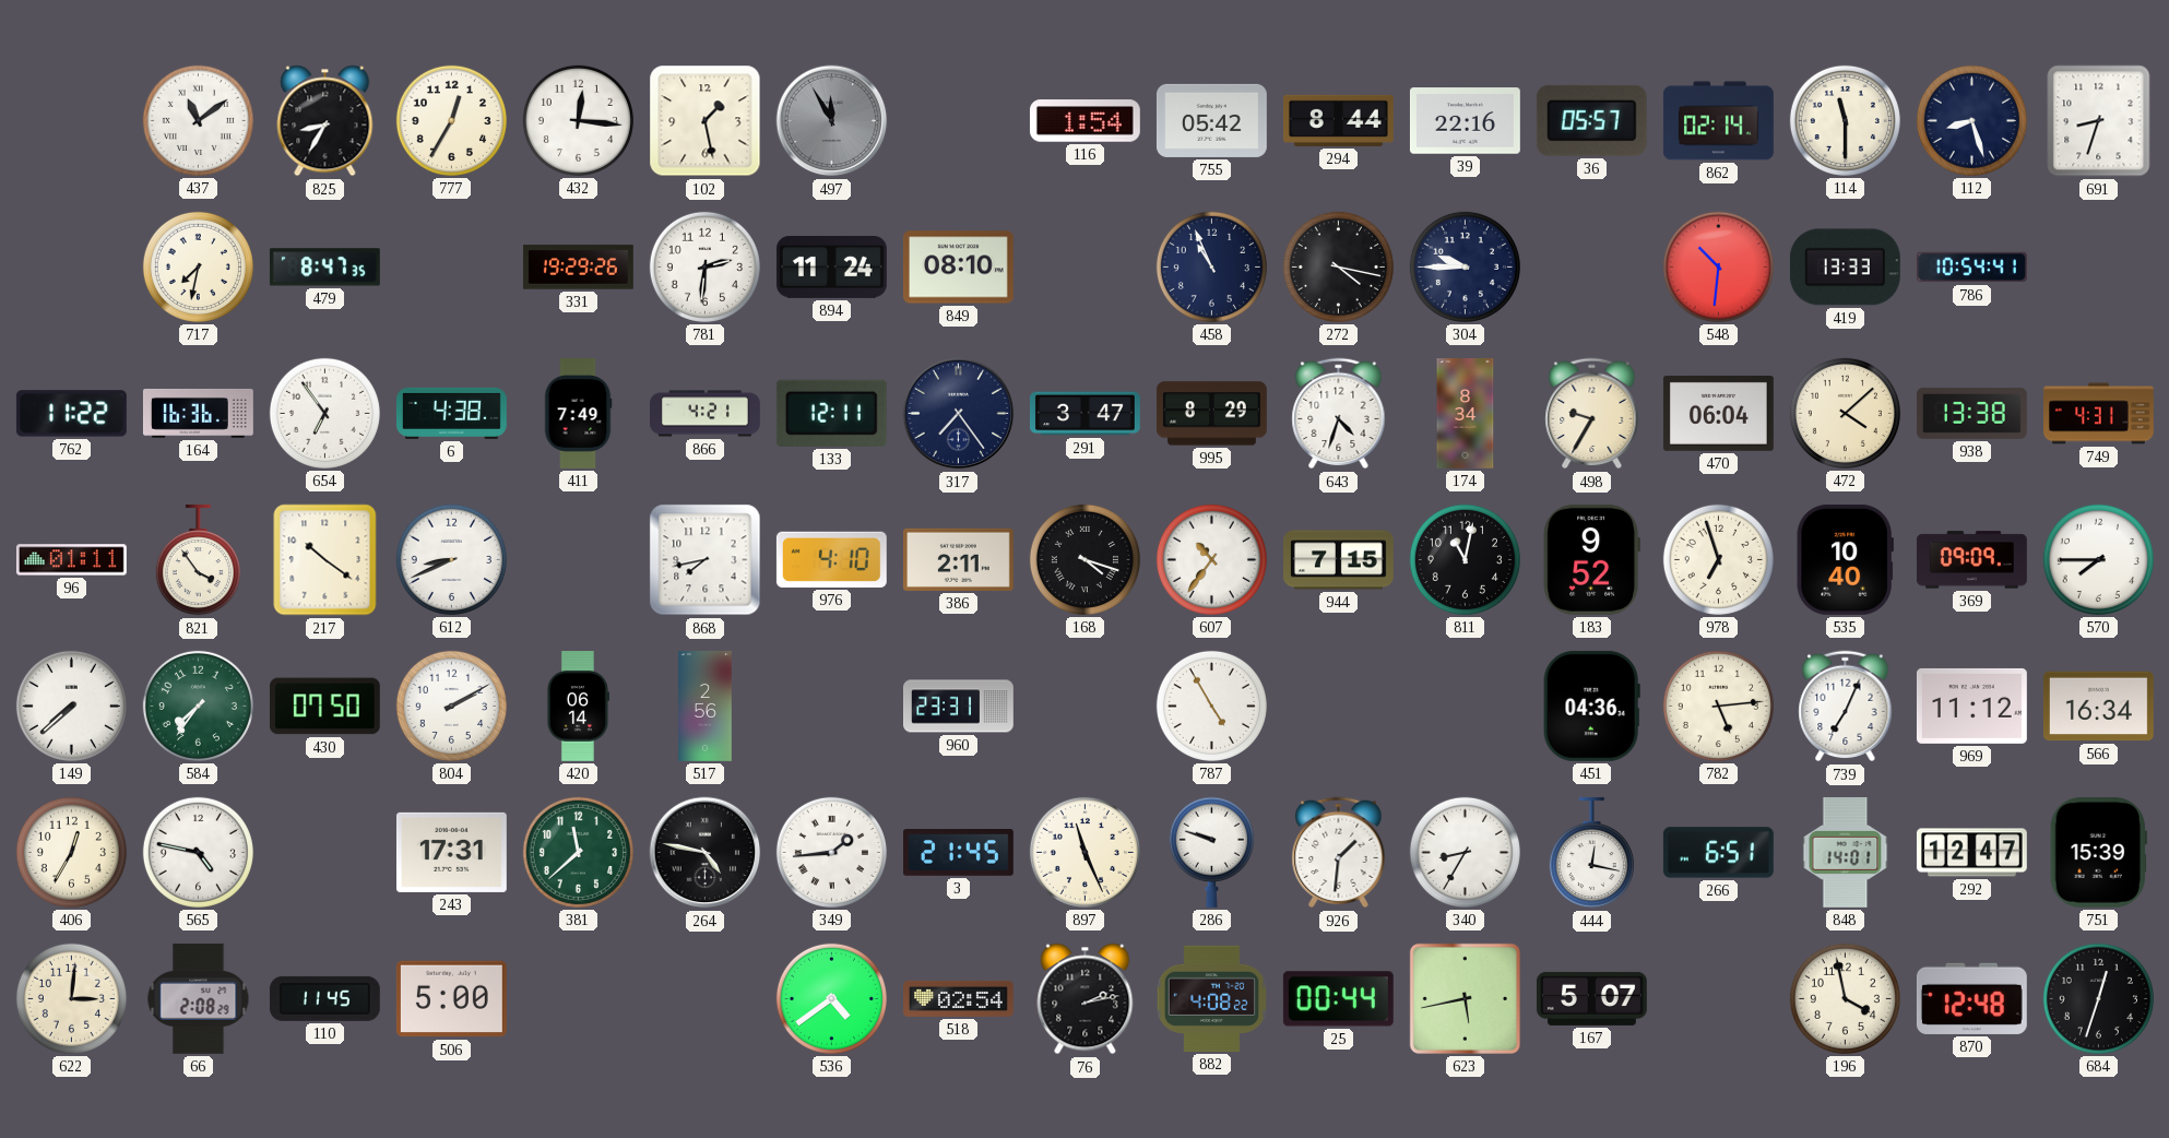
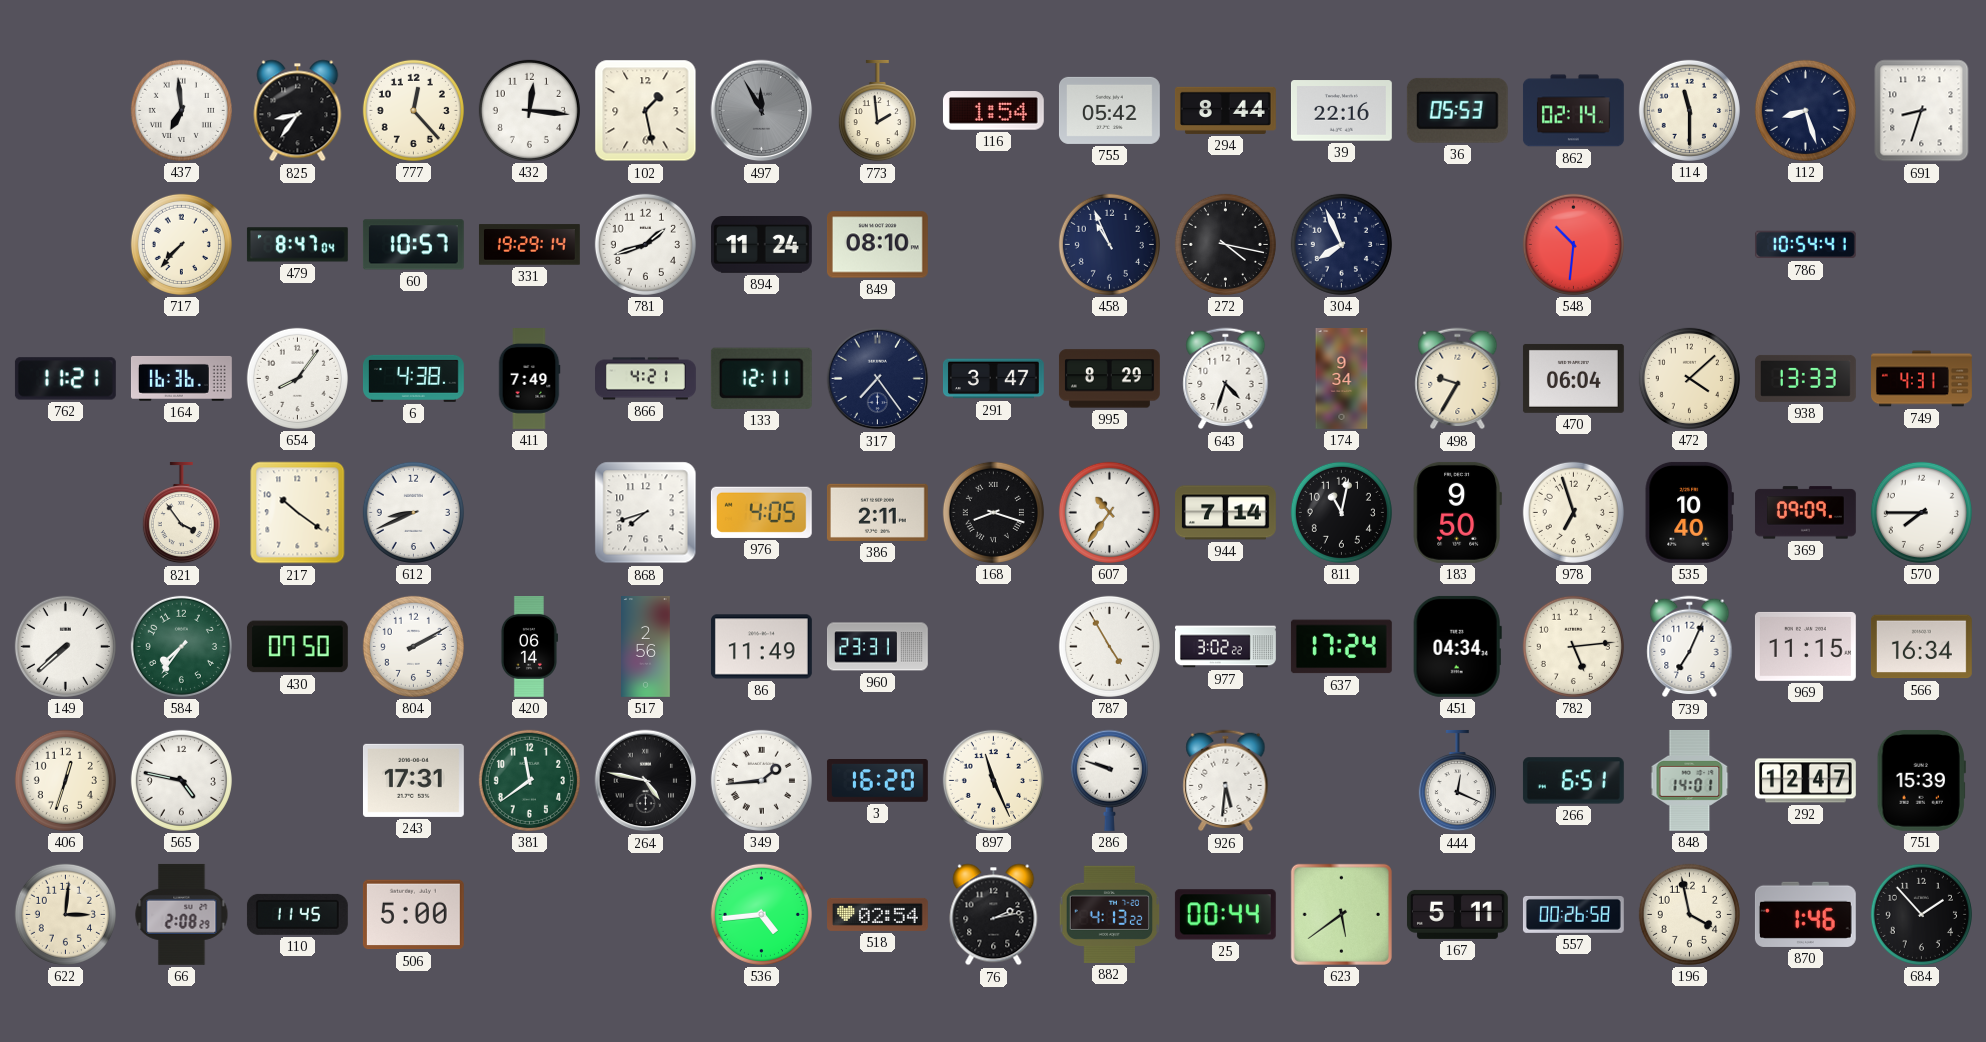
437: 11:09 -> 6:59 (181, 110)
825: 8:35 -> 8:36 (298, 111)
777: 12:35 -> 12:23 (413, 110)
773: none -> 1:59 (877, 111)
36: 05:57 -> 05:53 (1457, 110)
717: 7:32 -> 7:37 (181, 244)
479: 8:47:35 -> 8:47:04 (297, 245)
60: none -> 10:57 (413, 245)
331: 19:29:26 -> 19:29:14 (529, 245)
781: 2:31 -> 1:42 (645, 244)
304: 9:45 -> 7:56 (1341, 244)
419: 13:33 -> none (1845, 268)
762: 11:22 -> 11:21 (65, 379)
654: 6:54 -> 8:06 (297, 378)
174: 8:34 -> 9:34 (1342, 379)
938: 13:38 -> 13:33 (1805, 378)
96: 01:11 -> none (71, 560)
868: 7:43 -> 7:42 (646, 513)
976: 4:10 -> 4:05 (761, 512)
168: 4:18 -> 8:18 (993, 512)
944: 7:15 -> 7:14 (1226, 513)
183: 9:52 -> 9:50 (1457, 512)
86: none -> 11:49 (761, 647)
977: none -> 3:02 (1226, 647)
637: none -> 17:24 (1341, 647)
451: 04:36 -> 04:34 (1457, 646)
969: 11:12 -> 11:15 (1805, 646)
406: 12:35 -> 12:33 (65, 780)
381: 11:38 -> 11:39 (529, 780)
3: 21:45 -> 16:20 (877, 781)
926: 1:31 -> 5:31 (1226, 781)
340: 8:35 -> none (1465, 852)
444: 12:17 -> 12:19 (1457, 781)
536: 4:39 -> 4:44 (761, 914)
882: 4:08 -> 4:13 (1109, 914)
623: 5:43 -> 5:39 (1341, 914)
167: 5:07 -> 5:11 (1457, 914)
557: none -> 00:26 (1573, 914)
870: 12:48 -> 1:46 (1805, 914)
684: 12:33 -> 1:53 (1921, 914)
